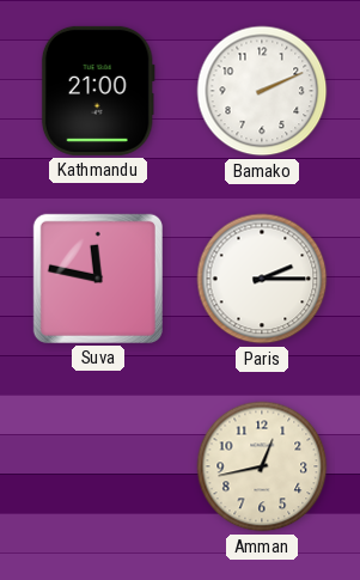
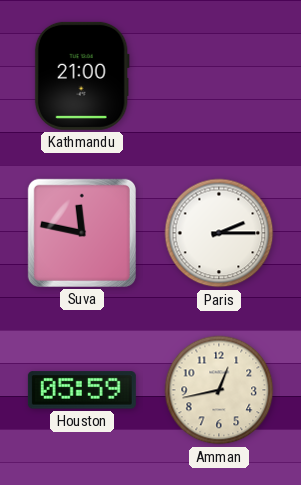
Bamako: 2:11 -> none (262, 91)
Houston: none -> 05:59 (82, 390)
